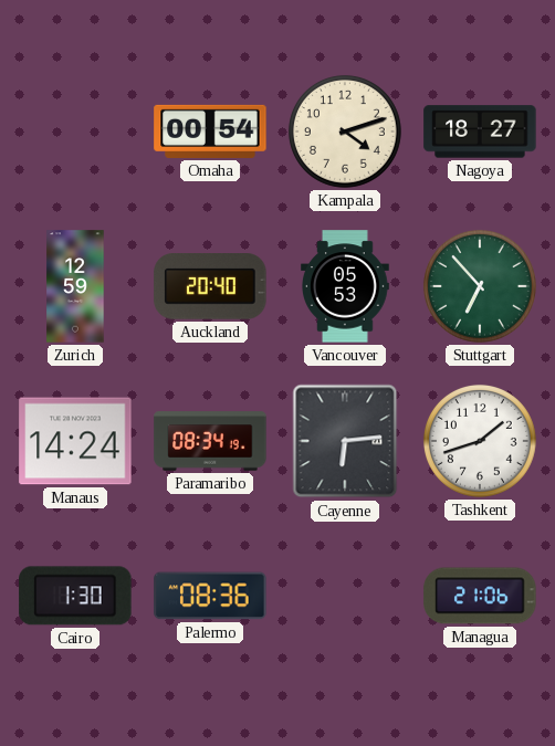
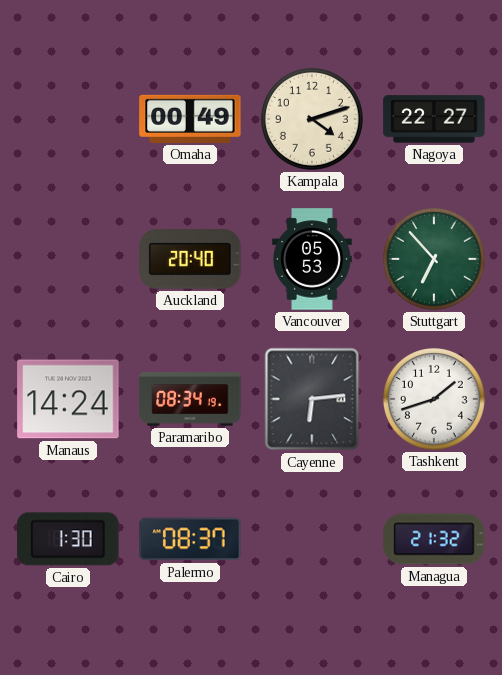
Omaha: 00:54 -> 00:49 (190, 119)
Nagoya: 18:27 -> 22:27 (434, 119)
Zurich: 12:59 -> none (75, 286)
Palermo: 08:36 -> 08:37 (190, 539)
Managua: 21:06 -> 21:32 (434, 539)
